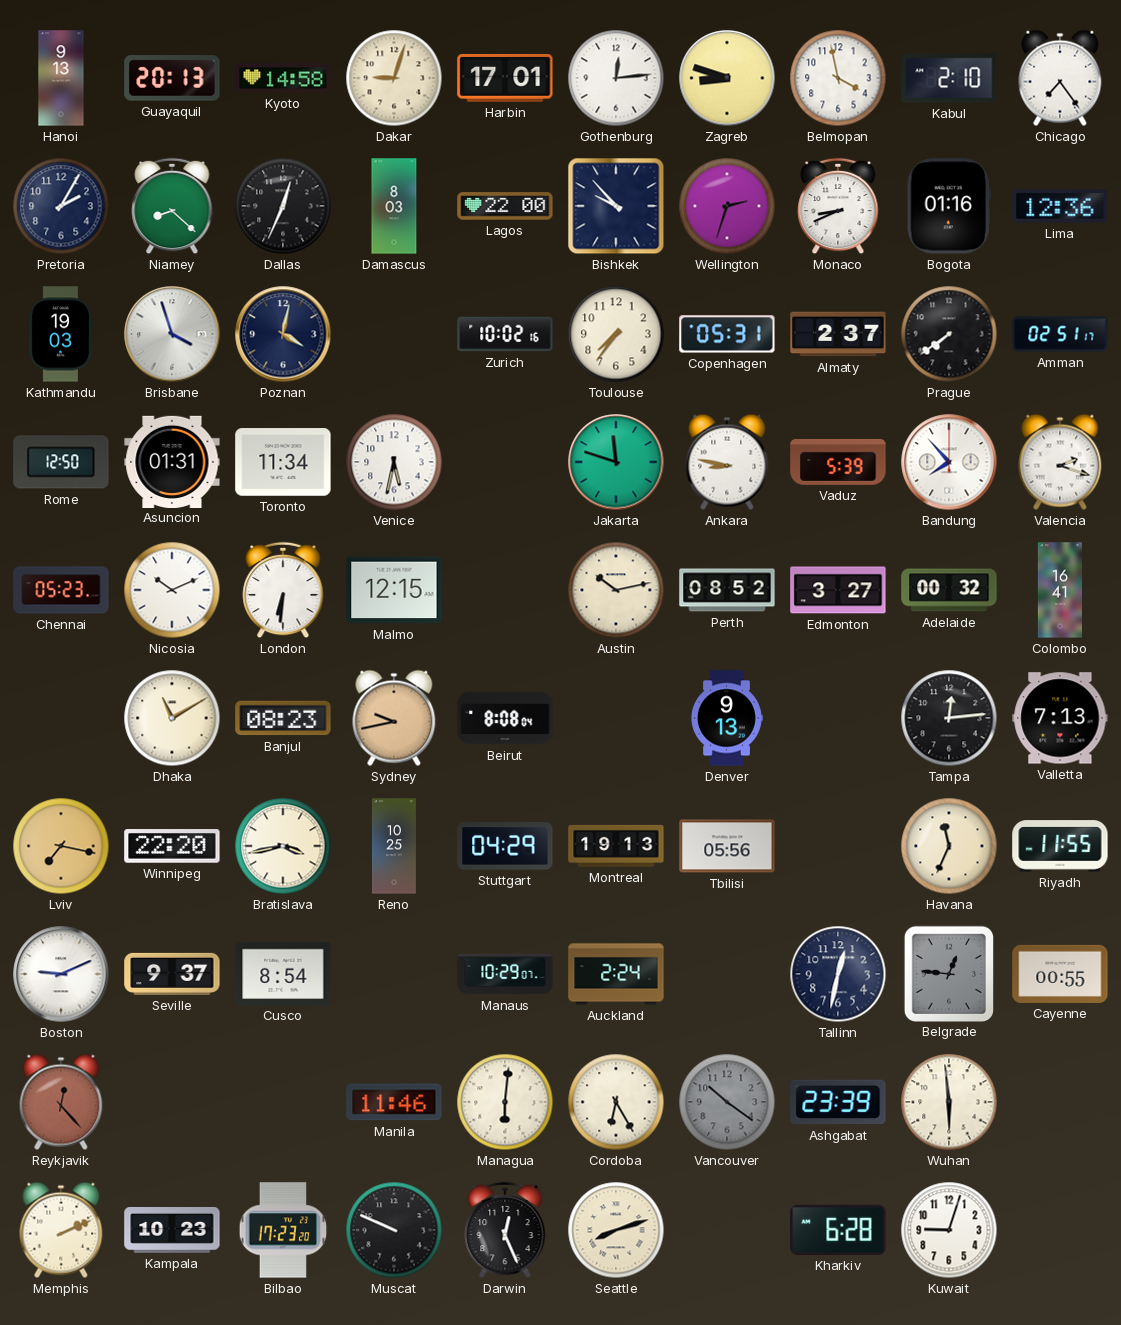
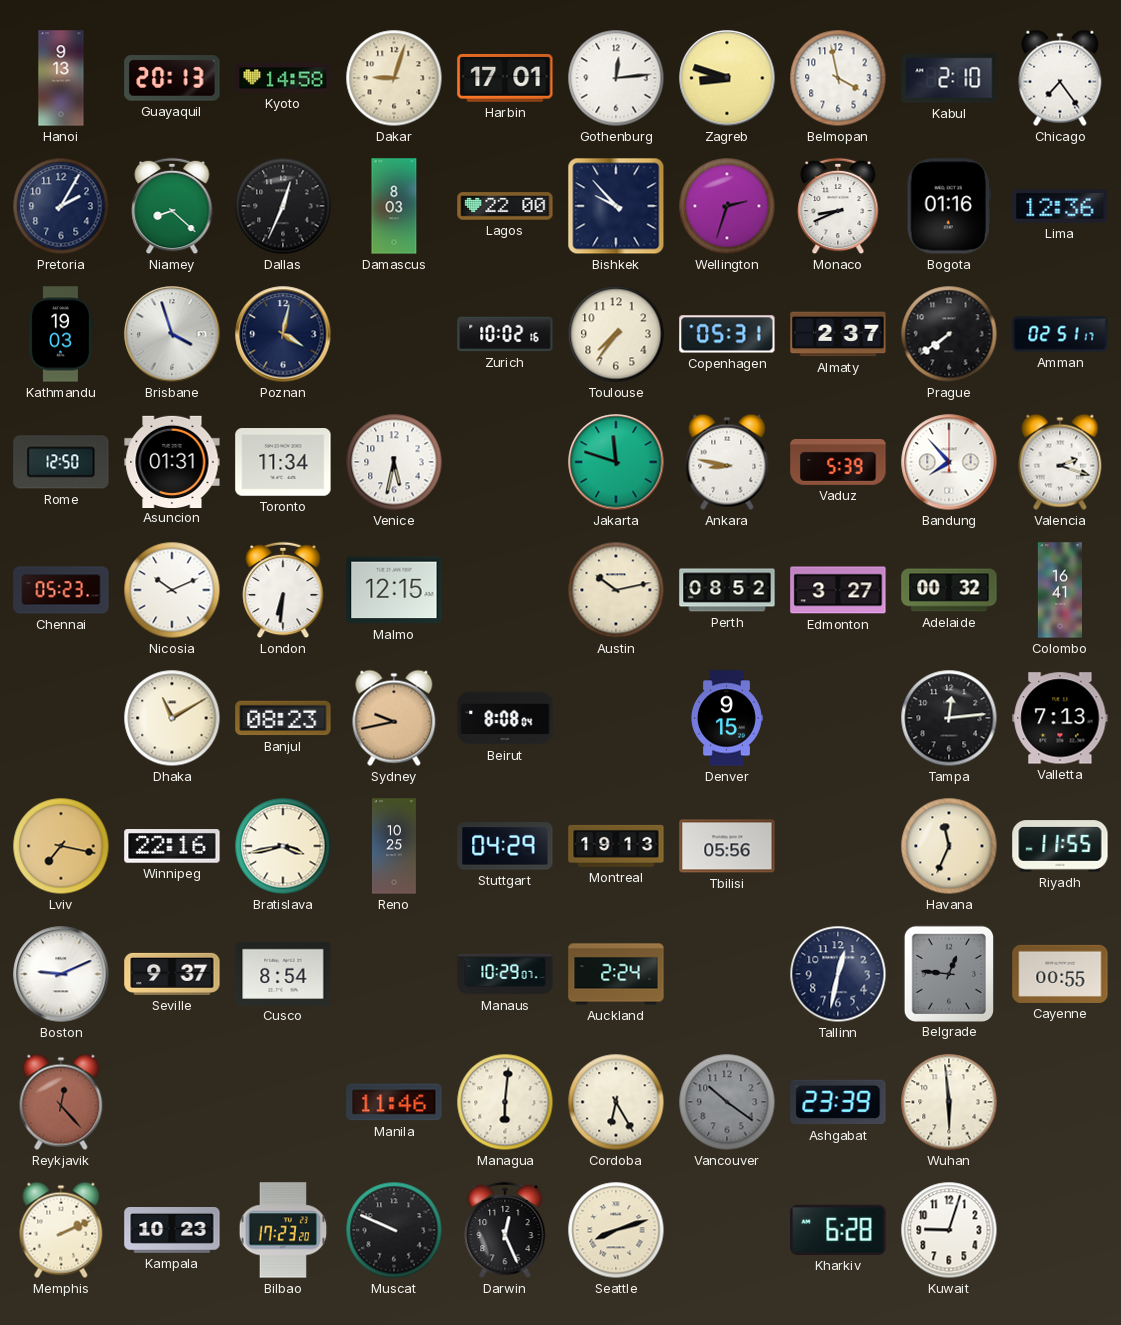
Denver: 9:13 -> 9:15 (727, 718)
Winnipeg: 22:20 -> 22:16 (172, 846)
